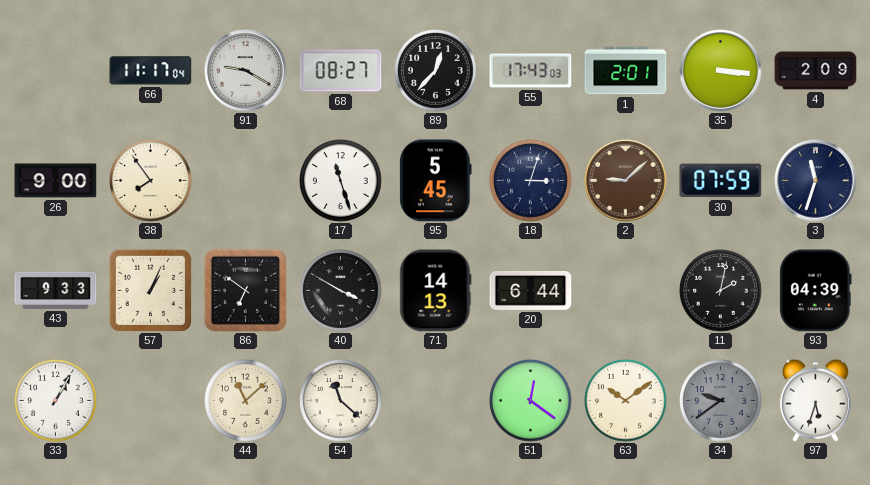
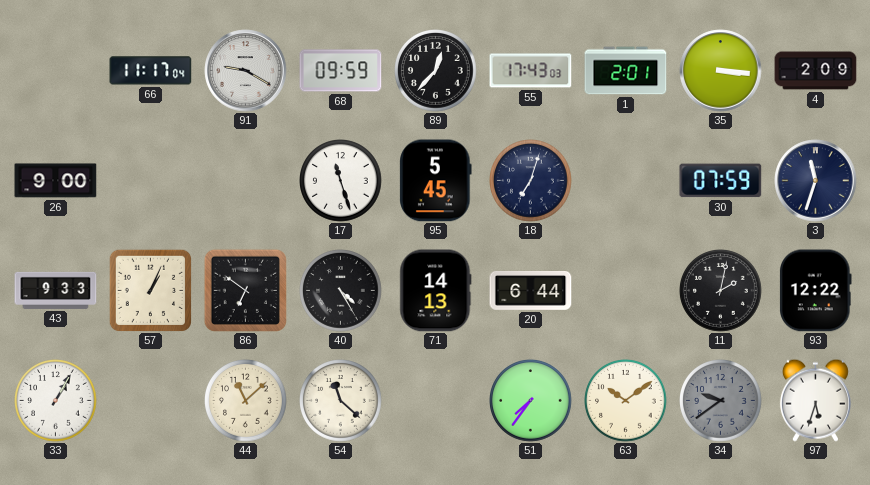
68: 08:27 -> 09:59 (341, 71)
38: 7:54 -> none (151, 181)
18: 3:03 -> 7:03 (531, 181)
2: 9:08 -> none (626, 181)
40: 3:50 -> 4:25 (341, 291)
93: 04:39 -> 12:22 (816, 291)
51: 12:21 -> 7:36 (531, 401)
